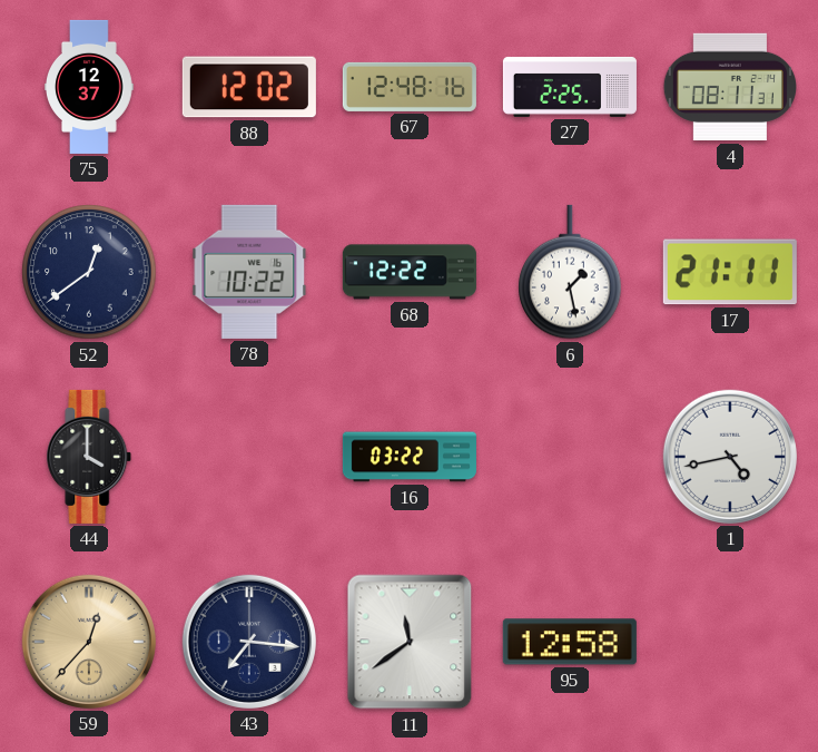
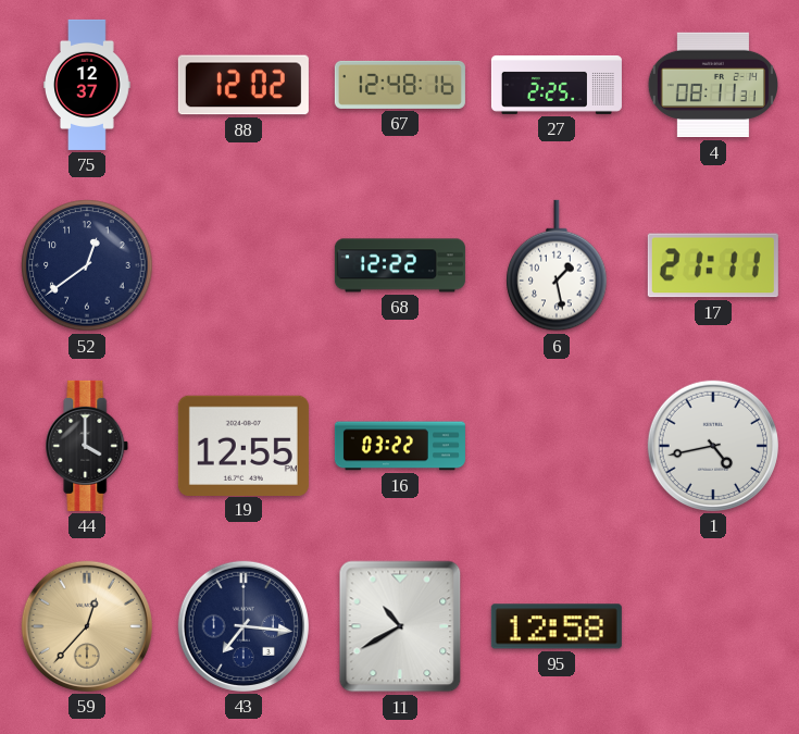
78: 10:22 -> none (249, 272)
19: none -> 12:55 (244, 445)
11: 11:39 -> 10:40 (400, 626)
